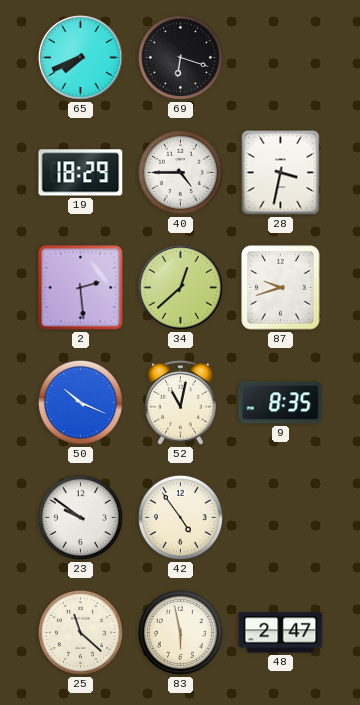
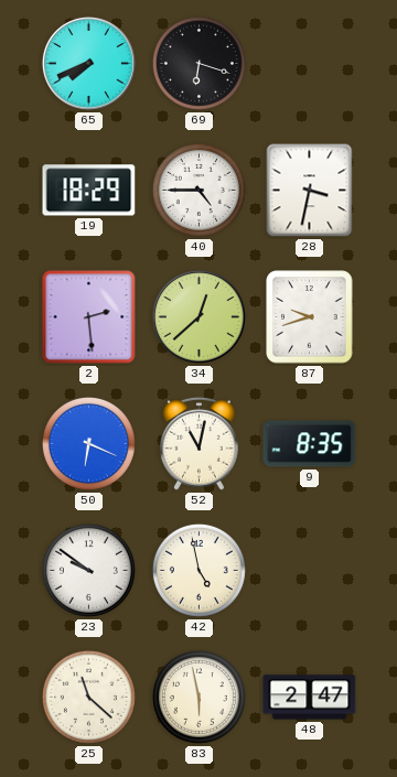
50: 10:19 -> 6:19 (88, 443)
42: 4:54 -> 4:58 (198, 570)
